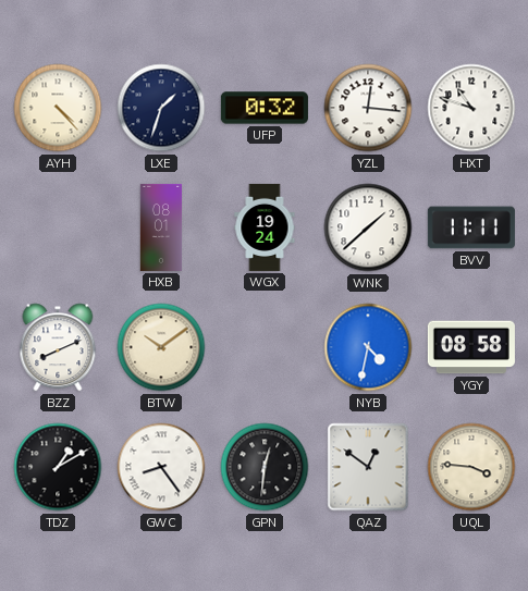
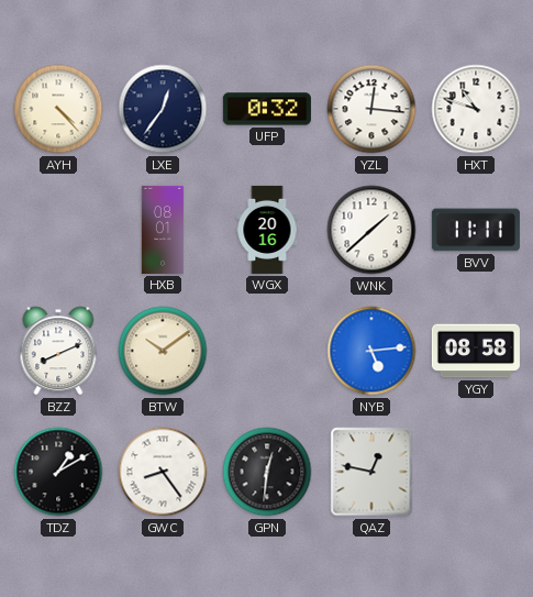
LXE: 1:33 -> 12:36 (163, 109)
WGX: 19:24 -> 20:16 (267, 230)
NYB: 4:32 -> 5:14 (371, 351)
QAZ: 12:51 -> 12:47 (371, 472)
UQL: 3:46 -> none (471, 467)
